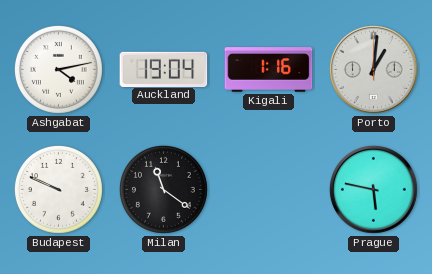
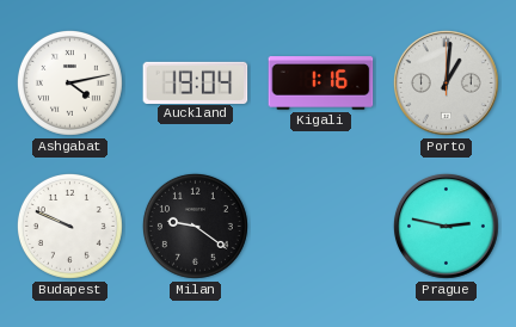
Milan: 11:21 -> 9:21 (195, 226)
Prague: 5:47 -> 2:47 (446, 226)
